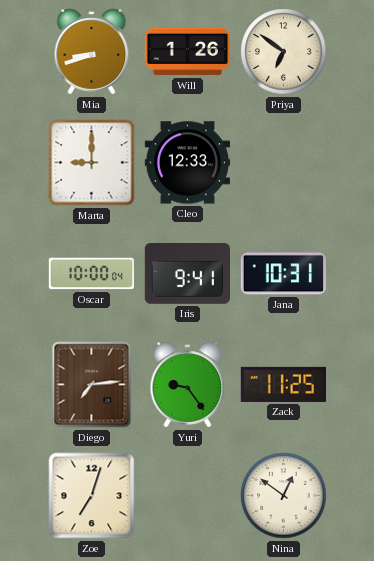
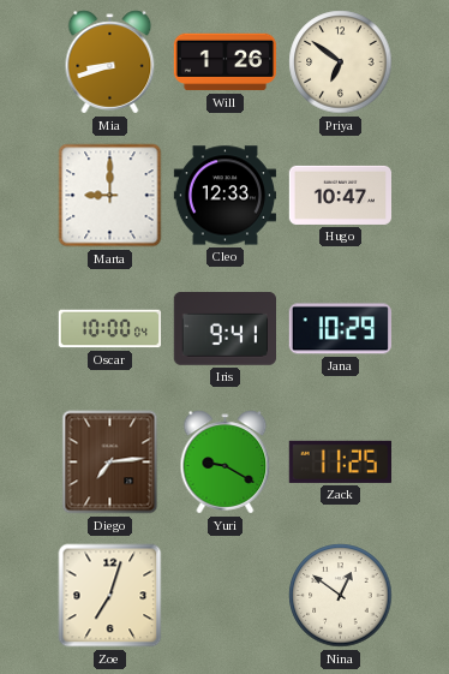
Hugo: none -> 10:47 (340, 195)
Jana: 10:31 -> 10:29 (340, 329)
Yuri: 9:24 -> 9:20 (226, 463)
